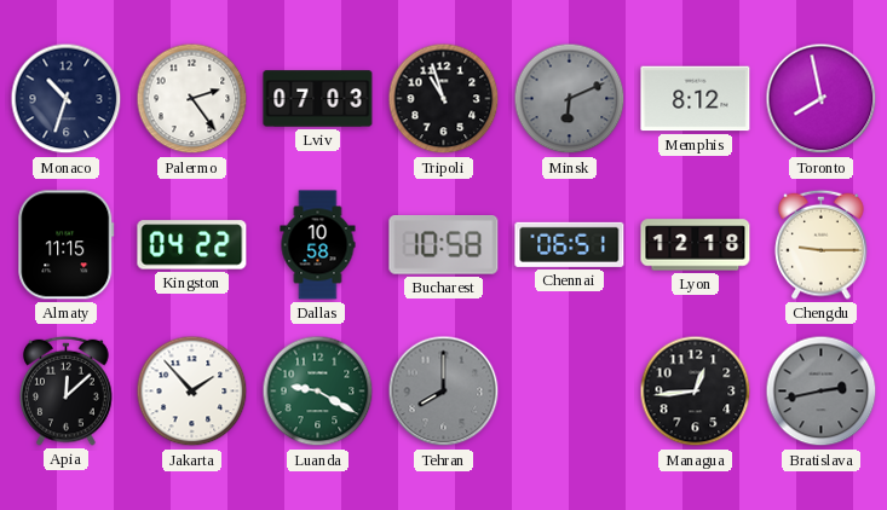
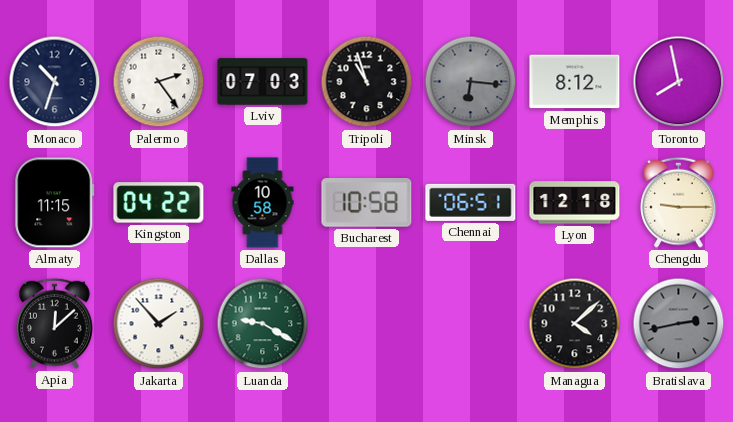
Minsk: 6:11 -> 6:16 (471, 82)
Tehran: 8:00 -> none (444, 392)
Managua: 12:44 -> 4:08 (575, 324)
